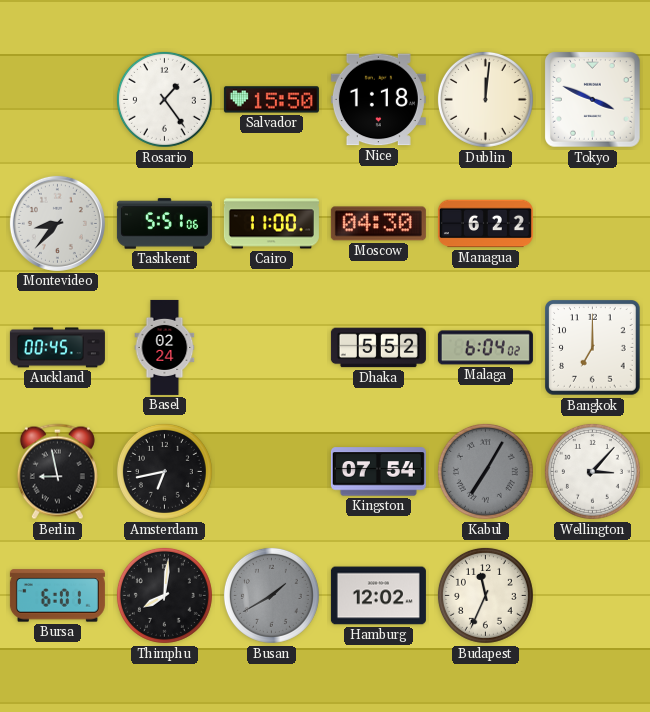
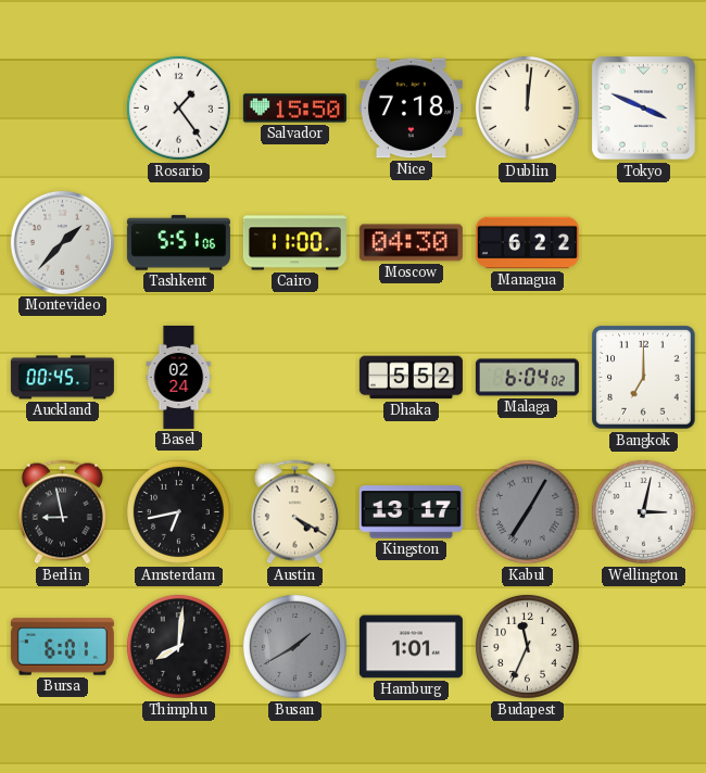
Nice: 1:18 -> 7:18 (411, 109)
Montevideo: 8:37 -> 1:37 (62, 242)
Austin: none -> 4:20 (294, 512)
Kingston: 07:54 -> 13:17 (411, 512)
Wellington: 3:07 -> 3:02 (643, 511)
Hamburg: 12:02 -> 1:01 (411, 647)
